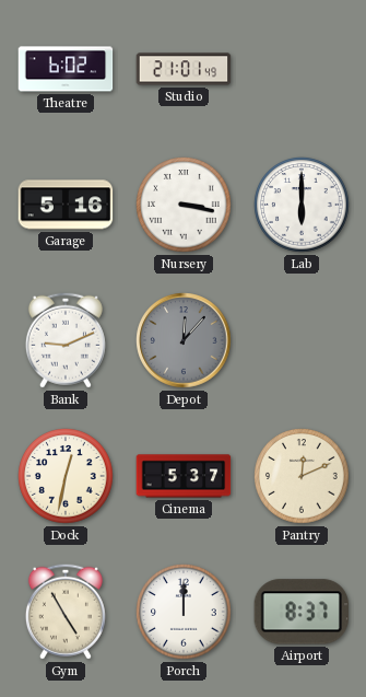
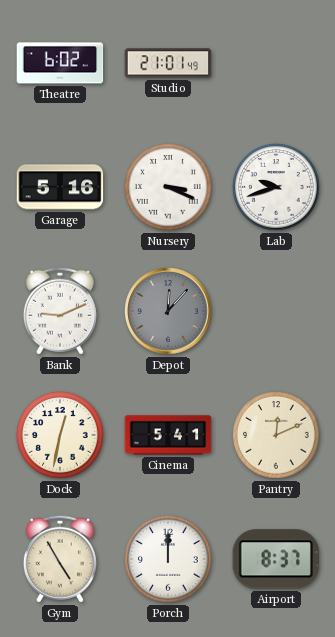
Nursery: 3:17 -> 3:19 (168, 187)
Lab: 6:00 -> 9:42 (276, 187)
Cinema: 5:37 -> 5:41 (168, 435)
